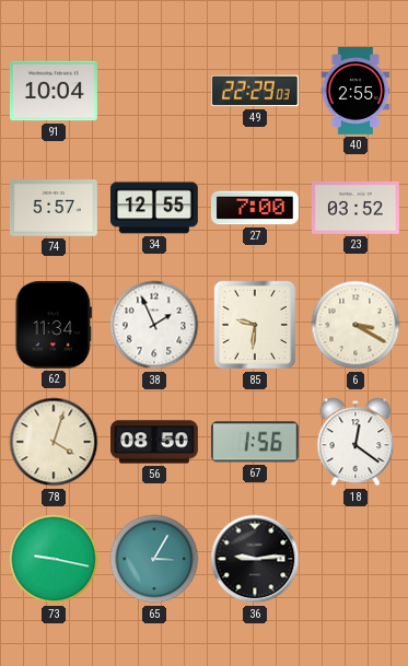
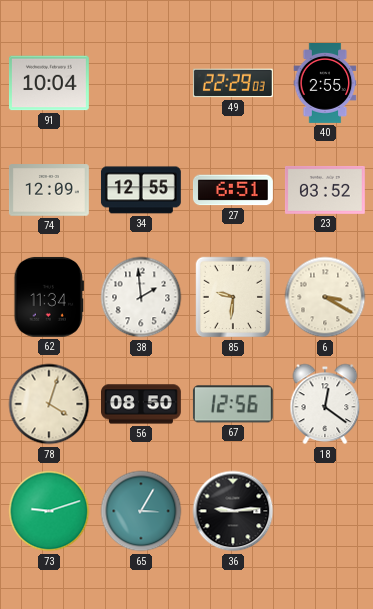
74: 5:57 -> 12:09 (49, 190)
27: 7:00 -> 6:51 (233, 190)
38: 1:56 -> 1:59 (141, 297)
67: 1:56 -> 12:56 (233, 404)
73: 9:17 -> 9:12 (49, 511)
